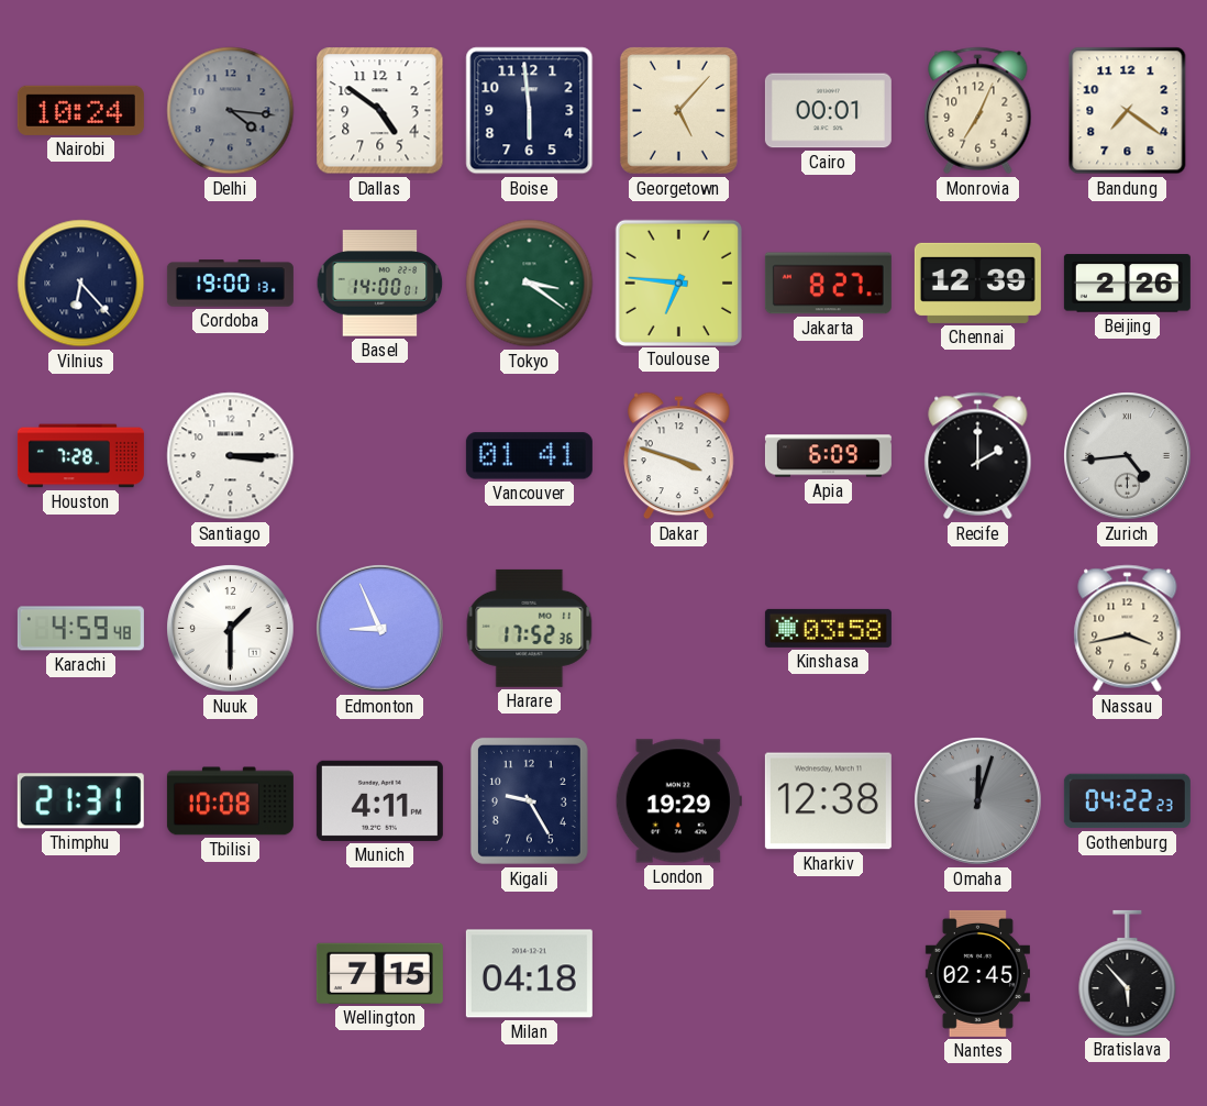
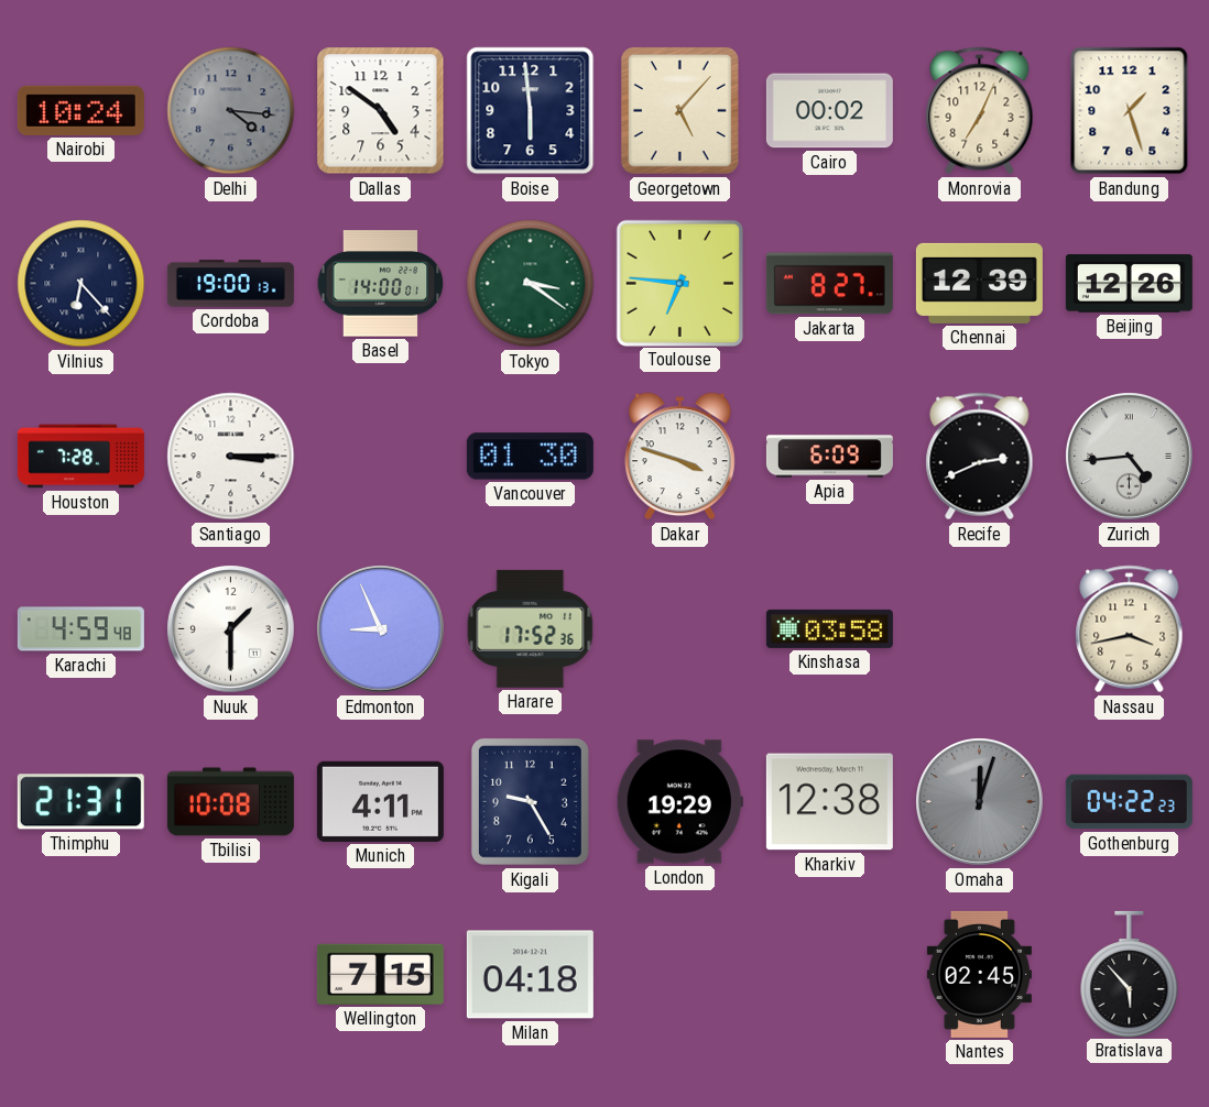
Cairo: 00:01 -> 00:02 (829, 111)
Bandung: 7:21 -> 1:27 (1130, 111)
Beijing: 2:26 -> 12:26 (1129, 284)
Vancouver: 01:41 -> 01:30 (530, 457)
Recife: 2:00 -> 2:41 (980, 457)
